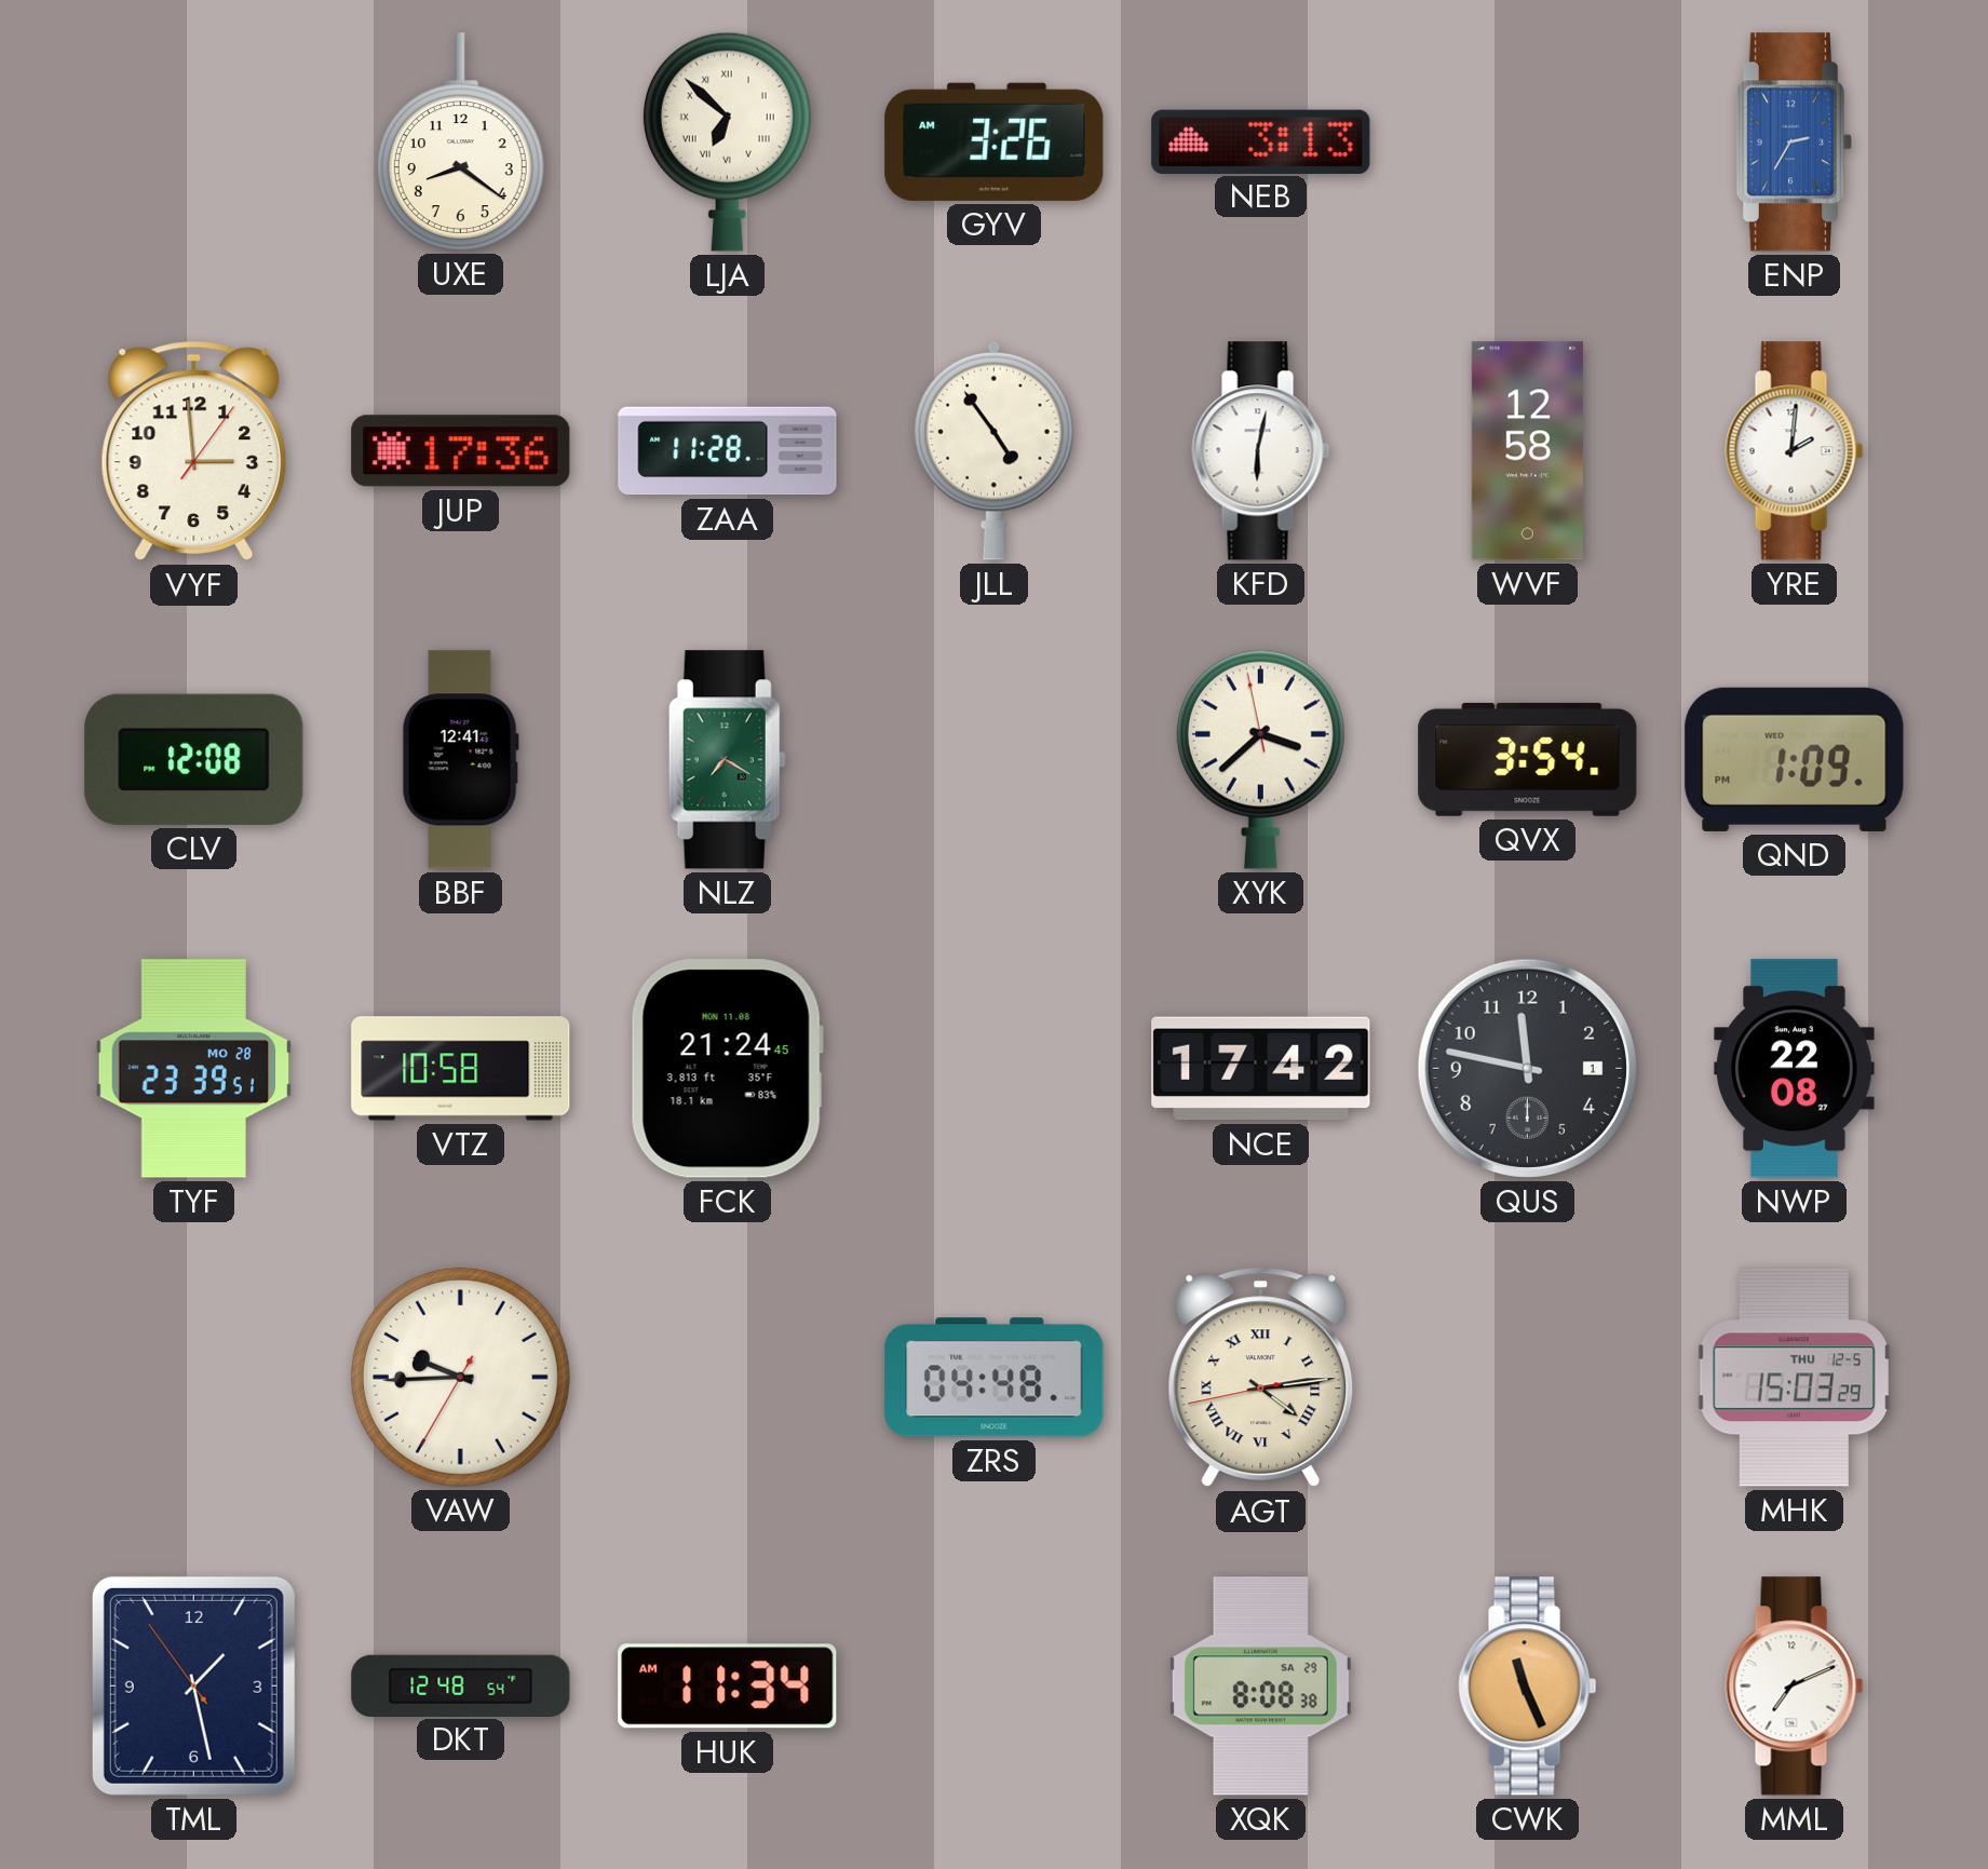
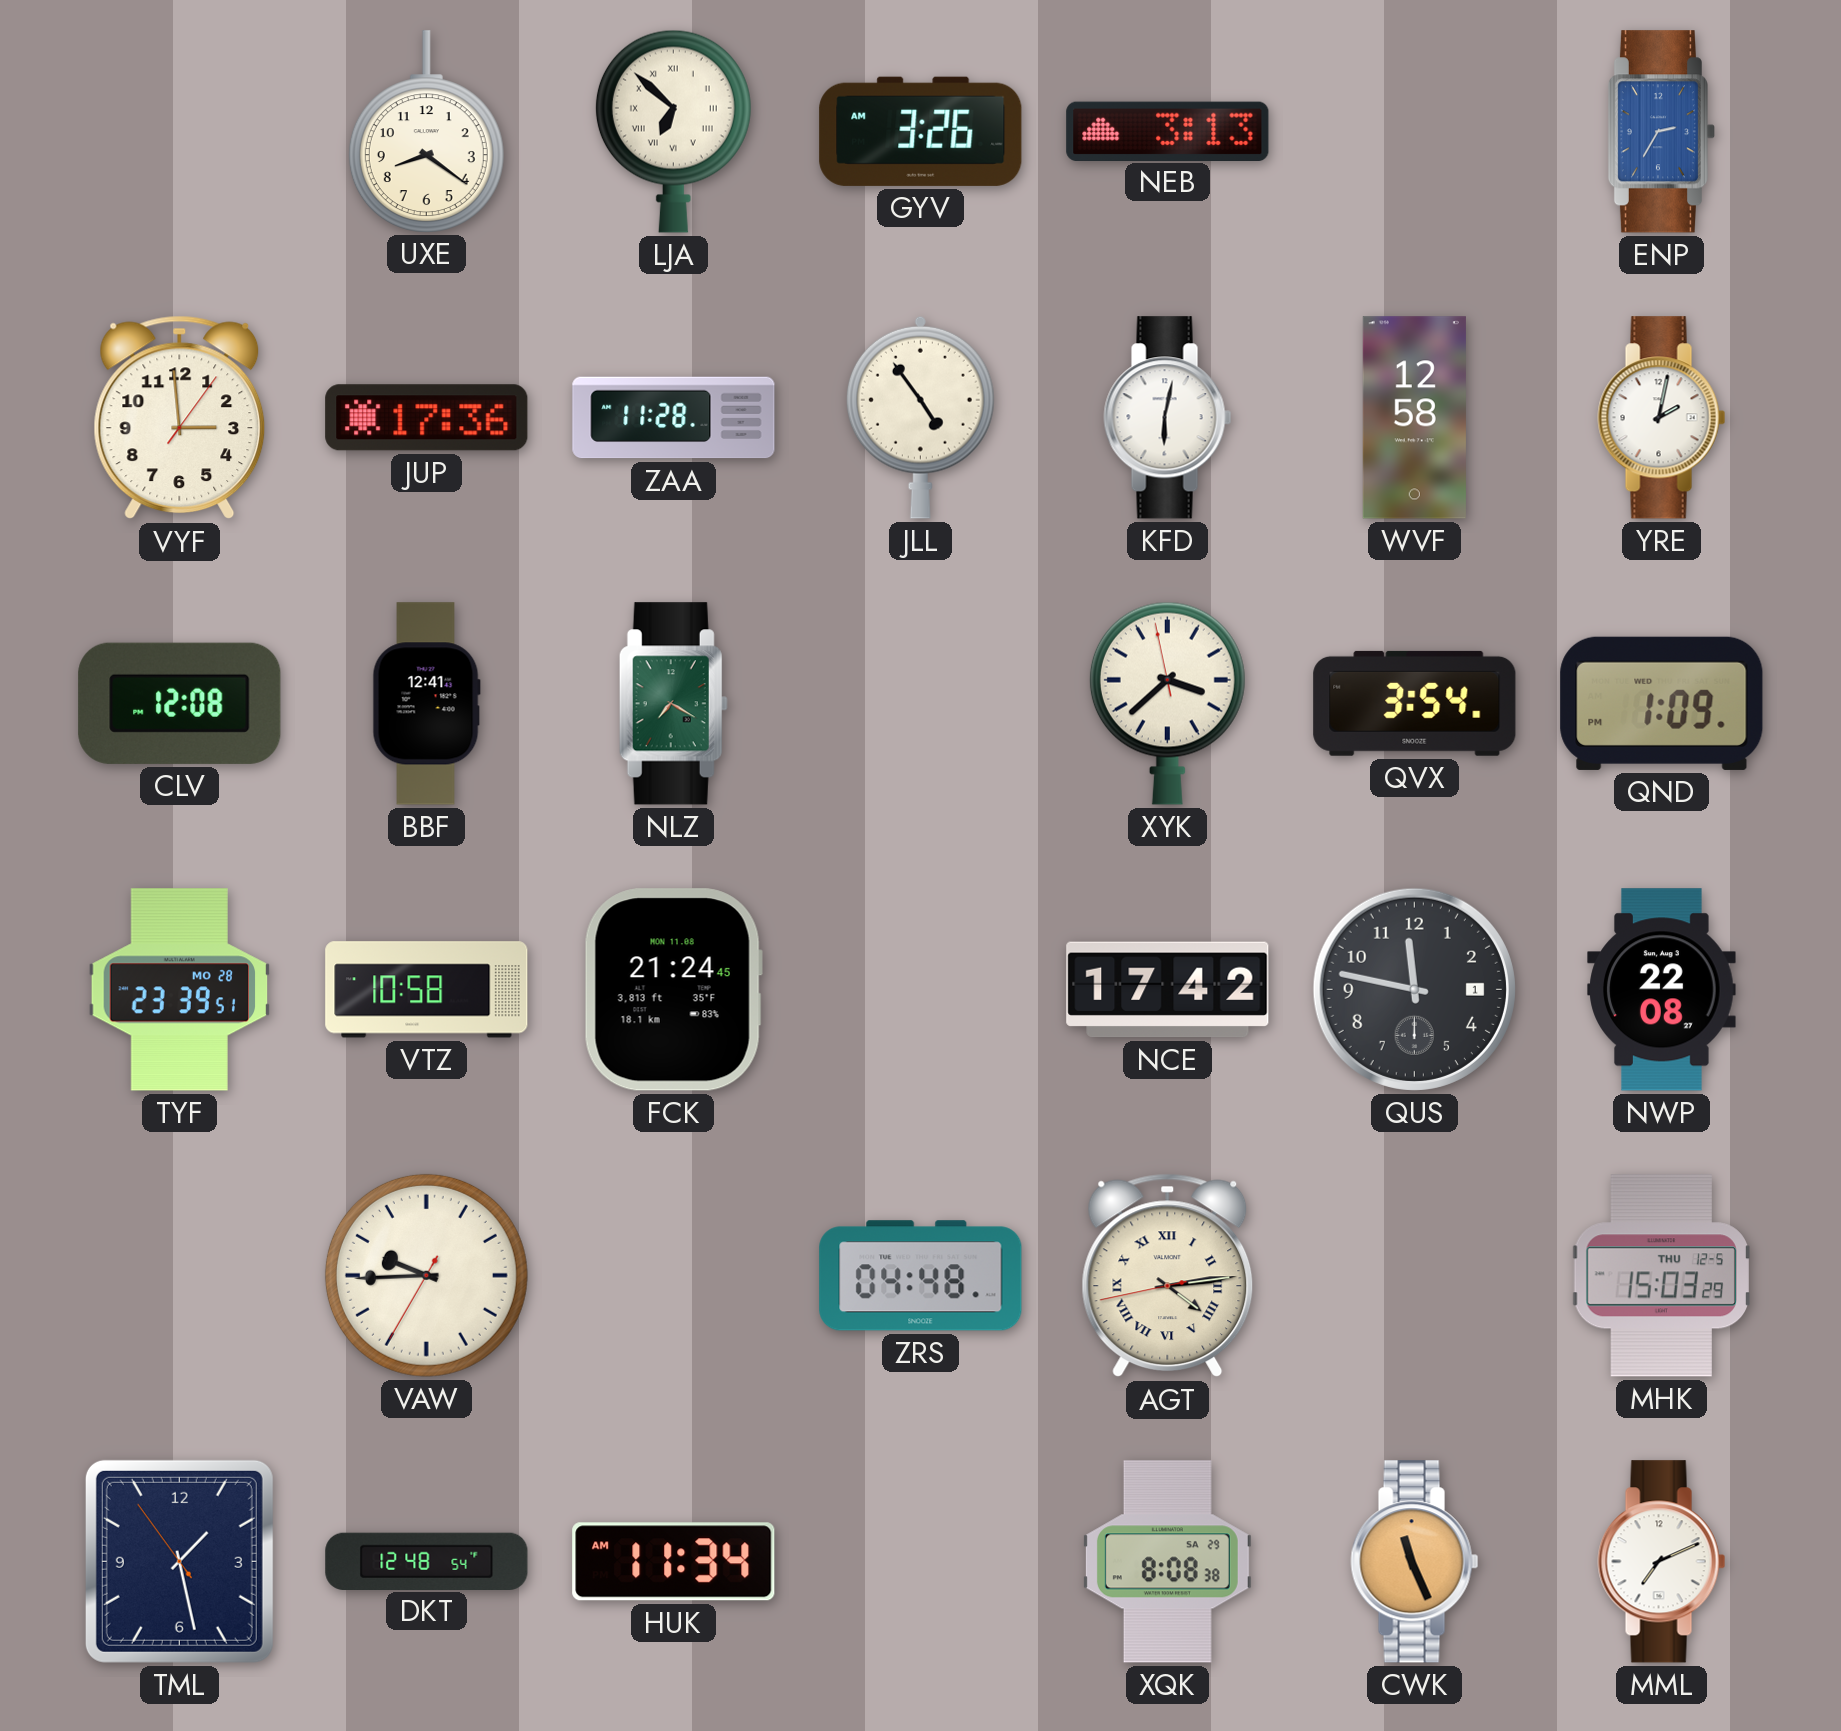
YRE: 2:01 -> 2:02 (1662, 418)
